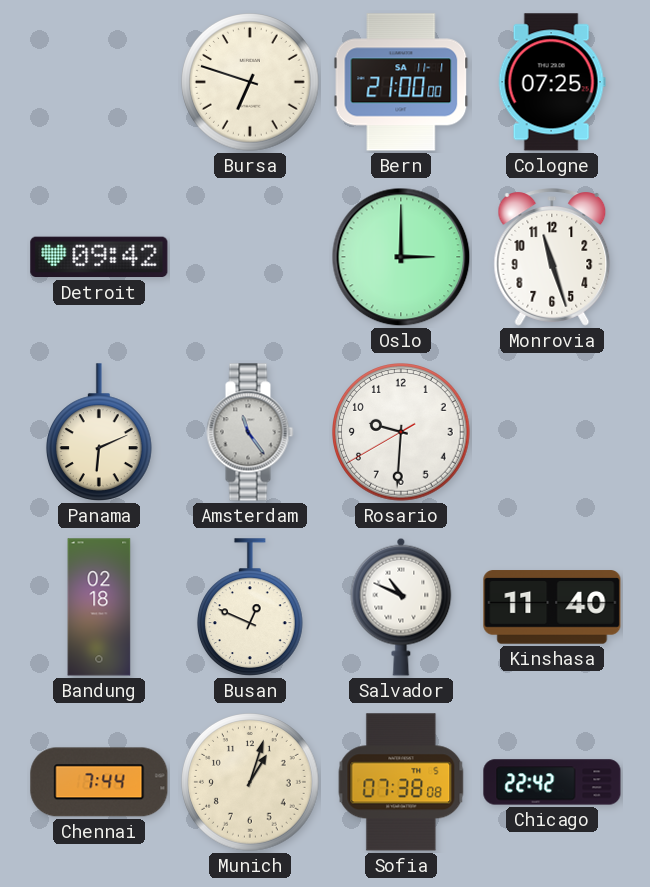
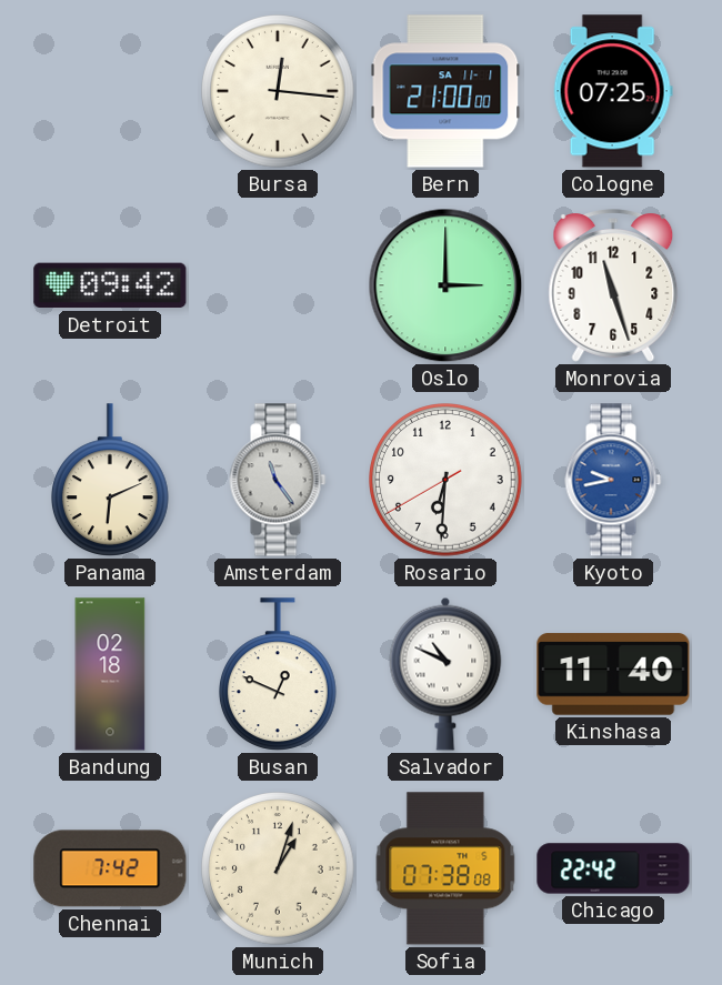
Bursa: 6:48 -> 12:16 (279, 92)
Rosario: 9:30 -> 6:30 (447, 481)
Kyoto: none -> 9:43 (613, 480)
Chennai: 7:44 -> 7:42 (110, 868)
